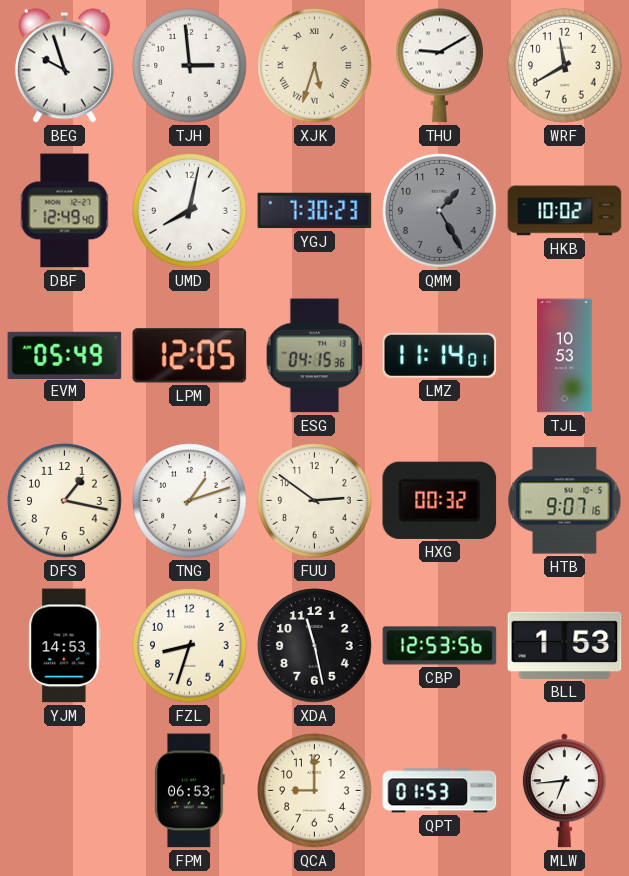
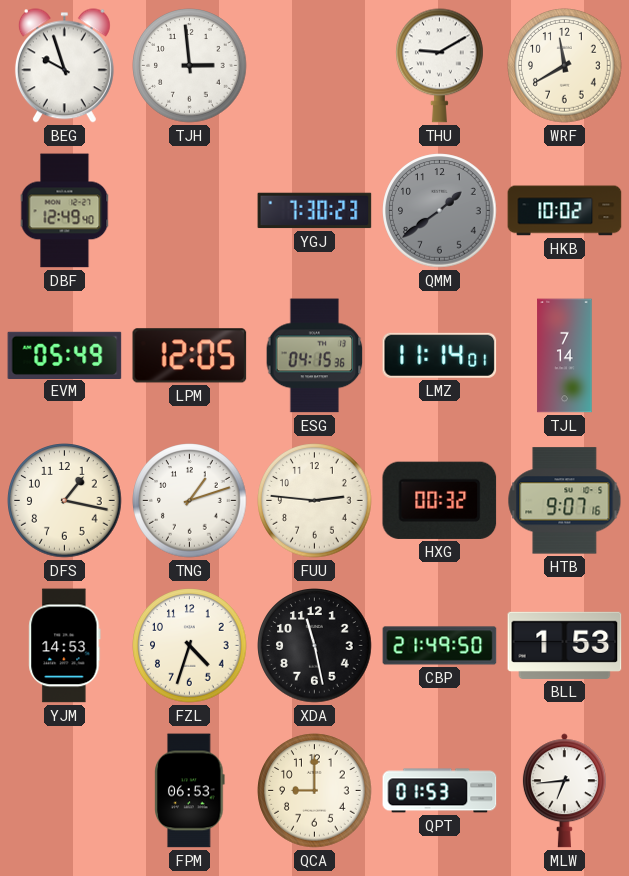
XJK: 5:33 -> none (315, 66)
UMD: 8:02 -> none (190, 211)
QMM: 1:25 -> 1:39 (440, 211)
TJL: 10:53 -> 7:14 (565, 356)
FUU: 2:51 -> 2:46 (315, 501)
FZL: 8:33 -> 4:33 (190, 646)
CBP: 12:53 -> 21:49 (440, 646)
